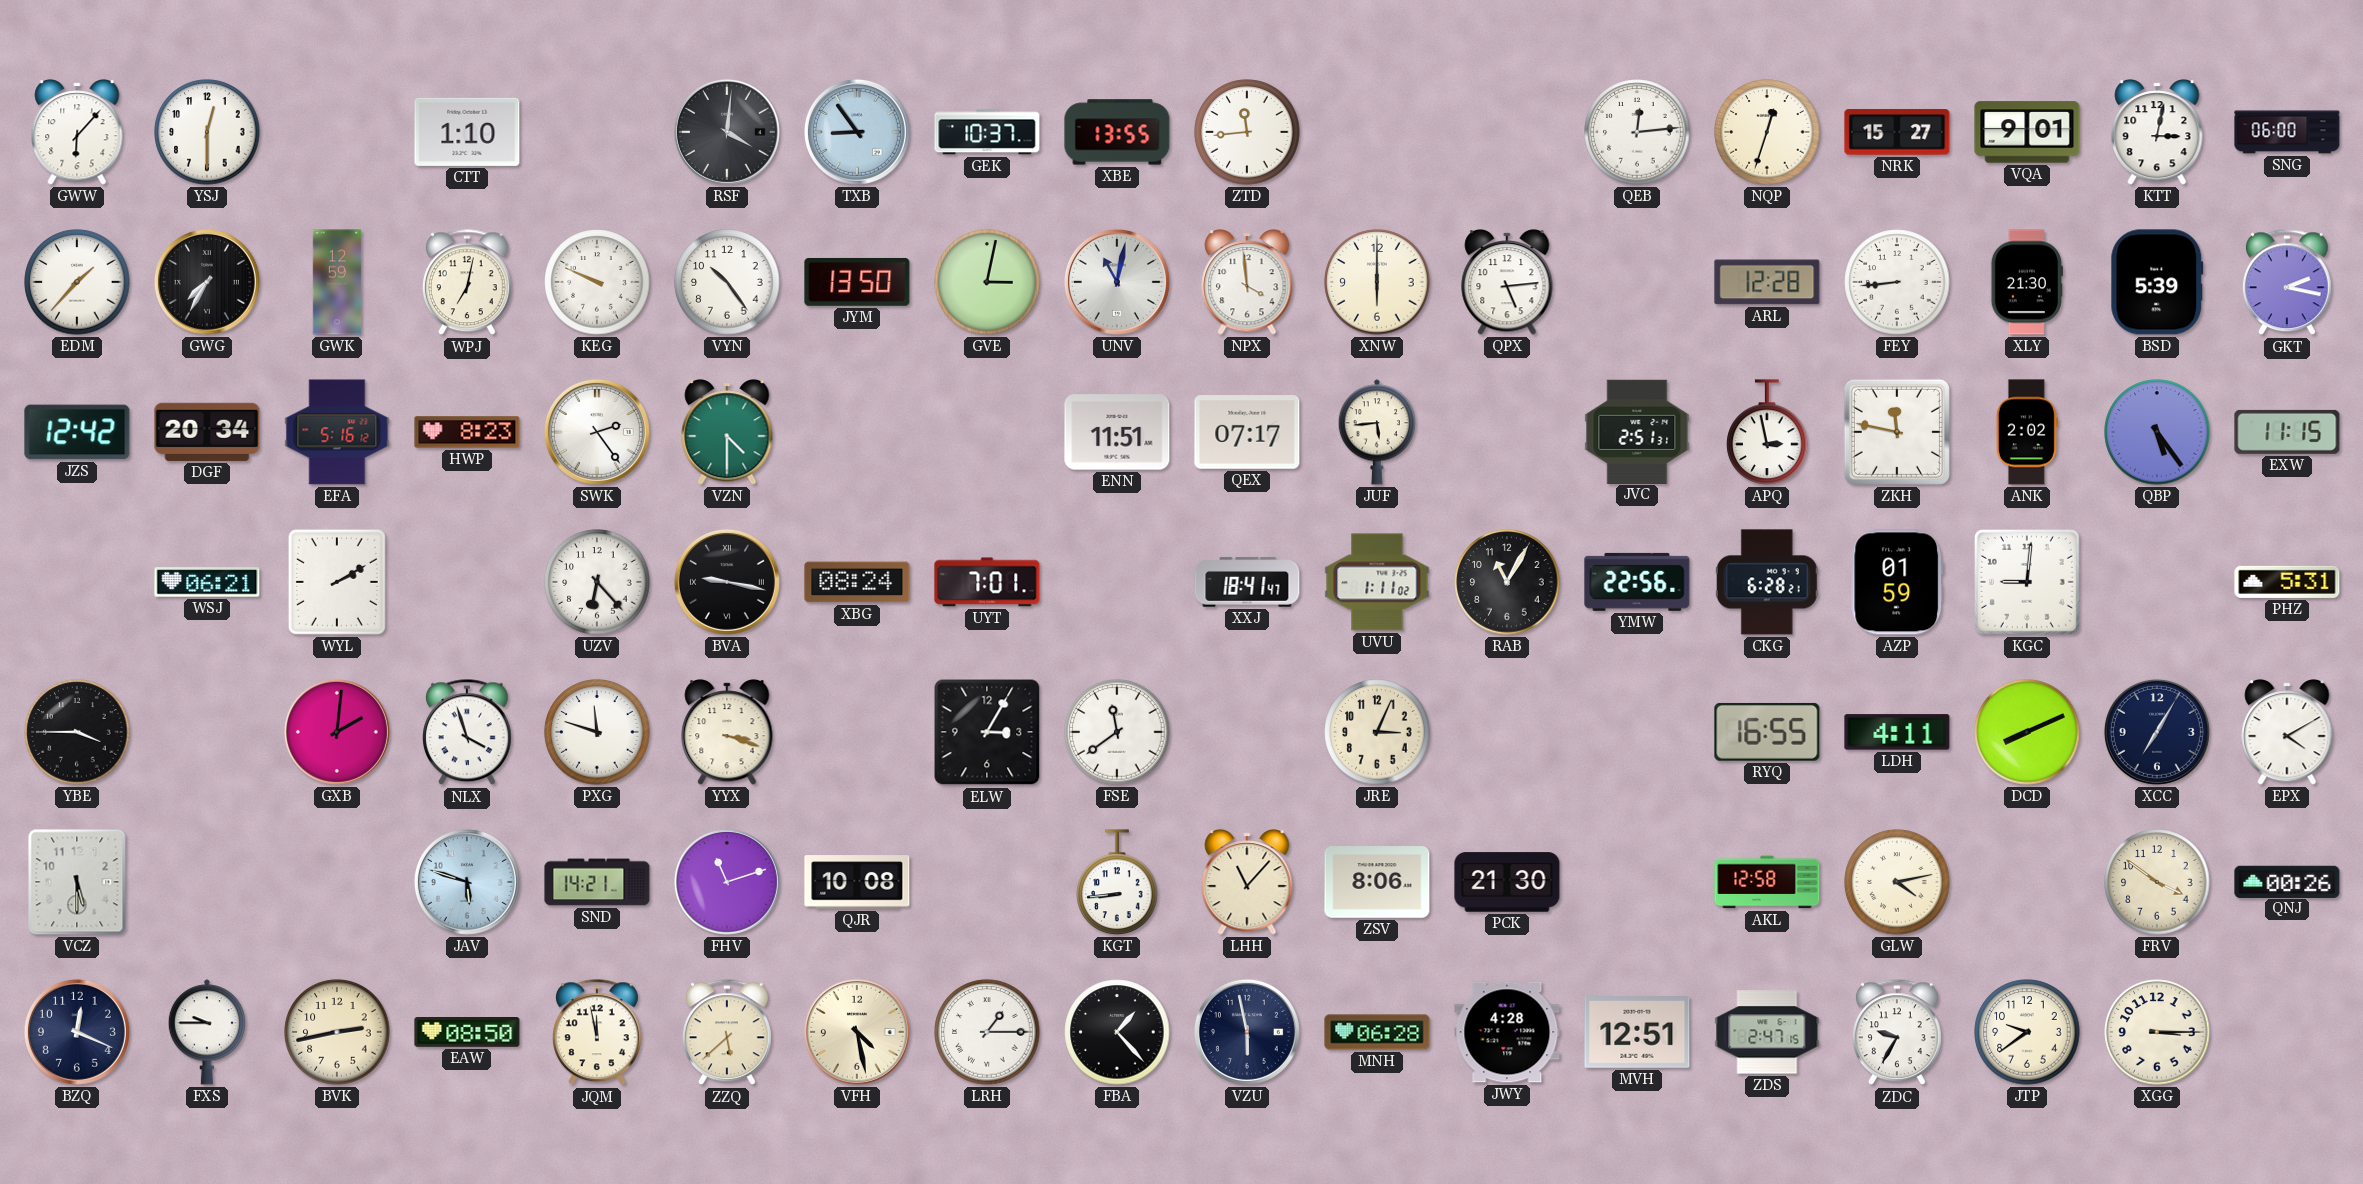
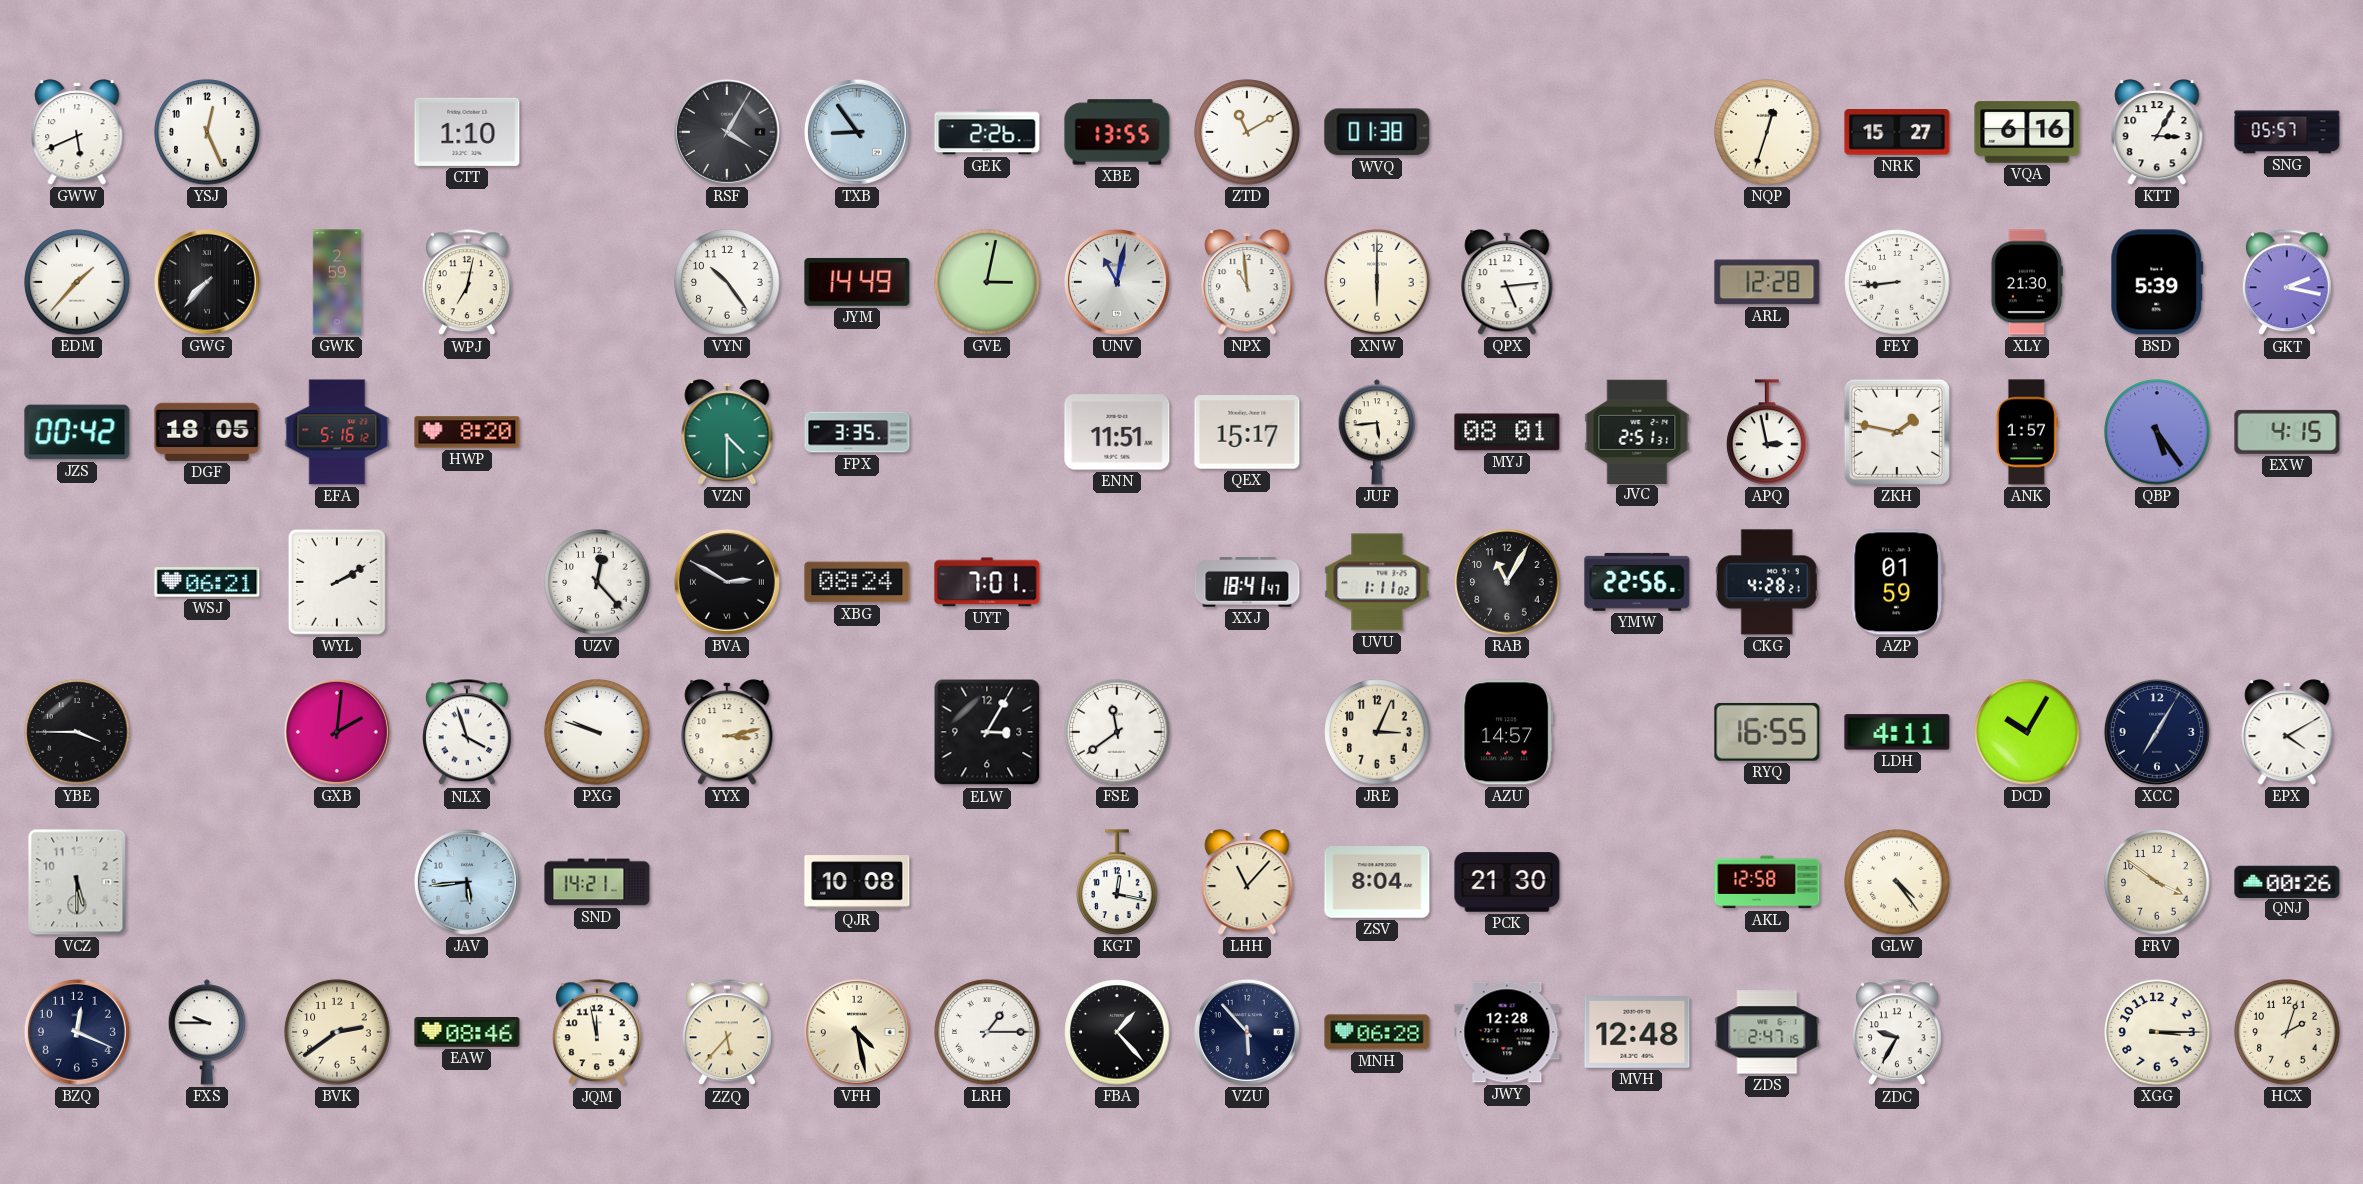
GWW: 6:07 -> 5:41 (77, 132)
YSJ: 12:30 -> 12:26 (207, 132)
RSF: 4:01 -> 4:05 (727, 132)
GEK: 10:37 -> 2:26 (987, 132)
ZTD: 11:44 -> 11:10 (1247, 132)
WVQ: none -> 01:38 (1377, 132)
QEB: 12:14 -> none (1637, 132)
VQA: 9:01 -> 6:16 (2027, 132)
KTT: 3:02 -> 3:05 (2157, 132)
SNG: 06:00 -> 05:57 (2287, 132)
GWG: 7:35 -> 7:37 (207, 282)
GWK: 12:59 -> 2:59 (337, 282)
KEG: 9:49 -> none (597, 282)
JYM: 13:50 -> 14:49 (857, 282)
NPX: 3:59 -> 10:59 (1247, 282)
JZS: 12:42 -> 00:42 (77, 432)
DGF: 20:34 -> 18:05 (207, 432)
HWP: 8:23 -> 8:20 (467, 432)
SWK: 2:24 -> none (597, 432)
FPX: none -> 3:35 (857, 432)
QEX: 07:17 -> 15:17 (1247, 432)
MYJ: none -> 08:01 (1507, 432)
ZKH: 11:47 -> 1:47 (1897, 432)
ANK: 2:02 -> 1:57 (2027, 432)
EXW: 11:15 -> 4:15 (2287, 432)
UZV: 6:23 -> 12:23 (597, 582)
BVA: 9:17 -> 2:50 (727, 582)
CKG: 6:28 -> 4:28 (1767, 582)
KGC: 9:01 -> none (2027, 582)
PHZ: 5:31 -> none (2287, 582)
PXG: 11:48 -> 9:48 (597, 732)
YYX: 3:18 -> 3:13 (727, 732)
AZU: none -> 14:57 (1507, 732)
DCD: 8:11 -> 10:05 (2027, 732)
JAV: 5:48 -> 5:44 (467, 882)
FHV: 11:12 -> none (727, 882)
KGT: 8:44 -> 12:17 (1117, 882)
ZSV: 8:06 -> 8:04 (1377, 882)
GLW: 4:13 -> 4:24 (1897, 882)
BVK: 2:43 -> 2:39 (337, 1032)
EAW: 08:50 -> 08:46 (467, 1033)
ZZQ: 5:38 -> 5:37 (727, 1033)
VZU: 5:58 -> 5:53 (1247, 1032)
JWY: 4:28 -> 12:28 (1507, 1032)
MVH: 12:51 -> 12:48 (1637, 1033)
JTP: 9:39 -> none (2027, 1032)
HCX: none -> 2:03 (2287, 1032)
